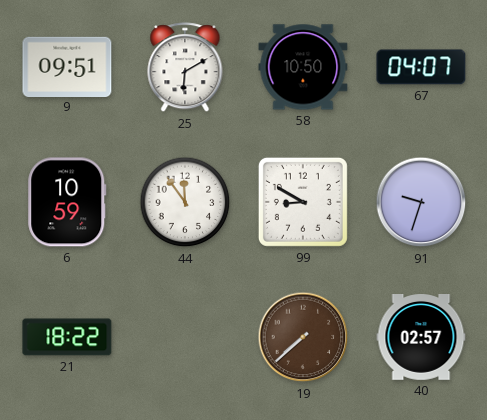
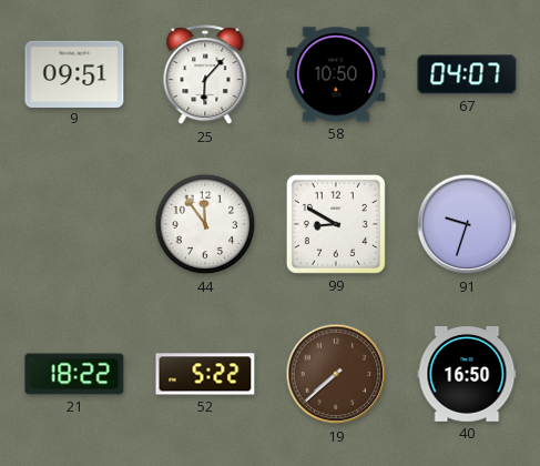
25: 6:10 -> 6:07 (205, 75)
6: 10:59 -> none (67, 202)
52: none -> 5:22 (205, 374)
40: 02:57 -> 16:50 (467, 375)
